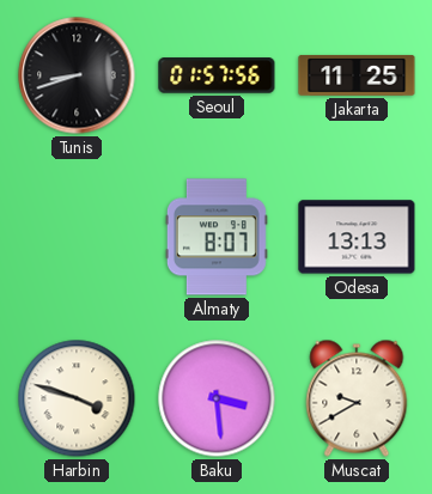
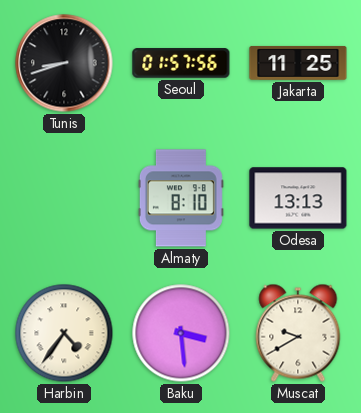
Almaty: 8:07 -> 8:10 (181, 198)
Harbin: 3:48 -> 4:36 (64, 333)
